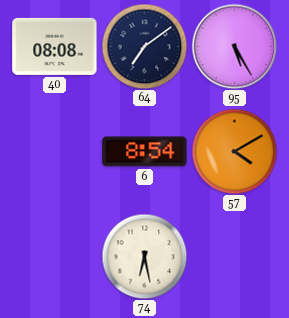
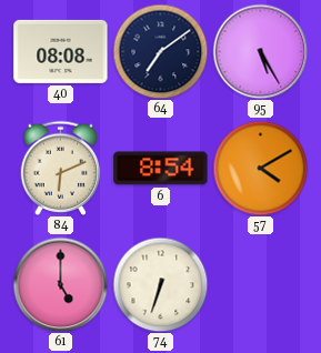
84: none -> 6:11 (61, 168)
61: none -> 5:00 (60, 284)
74: 6:28 -> 6:33 (160, 284)
